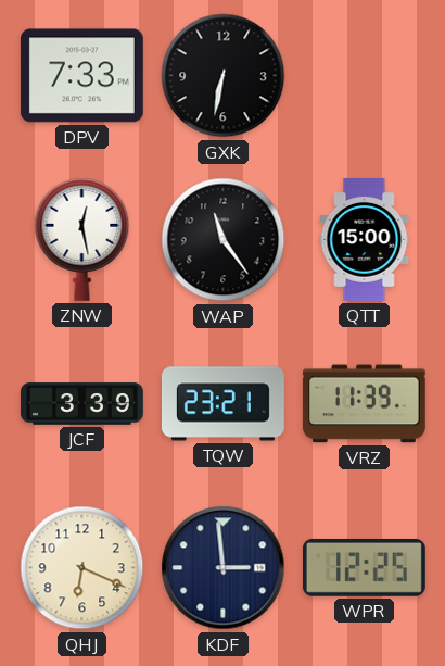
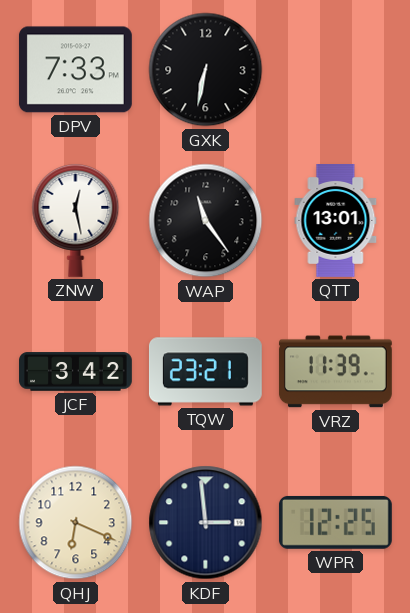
QTT: 15:00 -> 13:01 (336, 221)
JCF: 3:39 -> 3:42 (76, 372)
